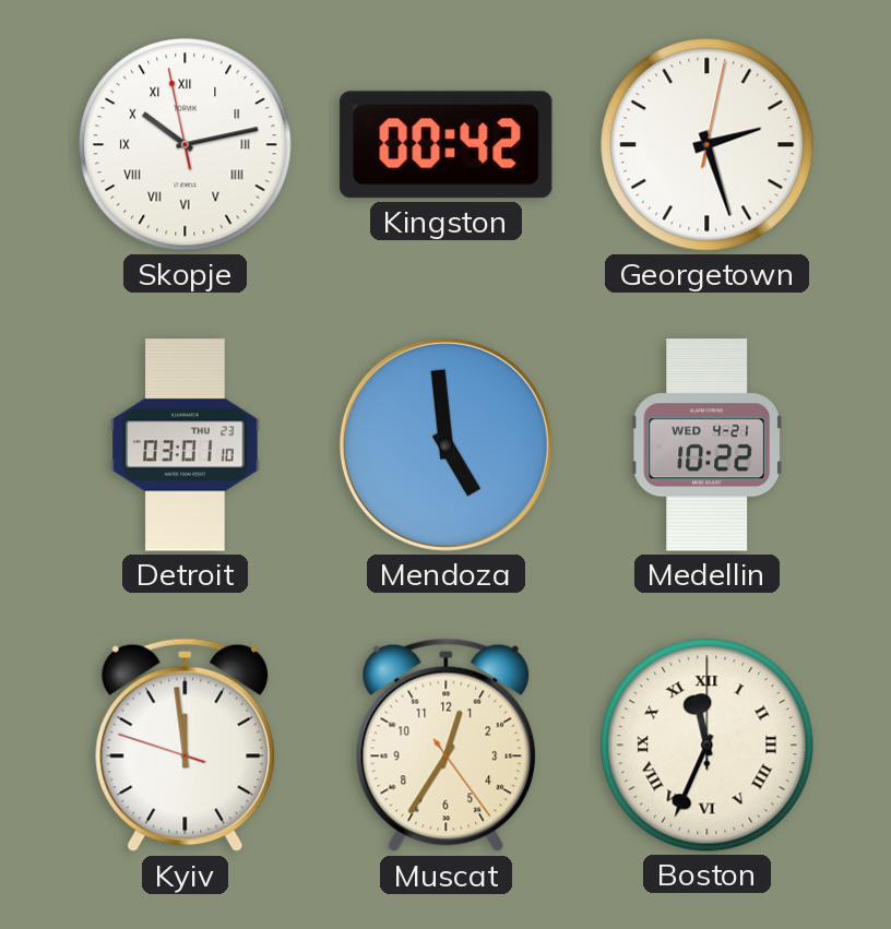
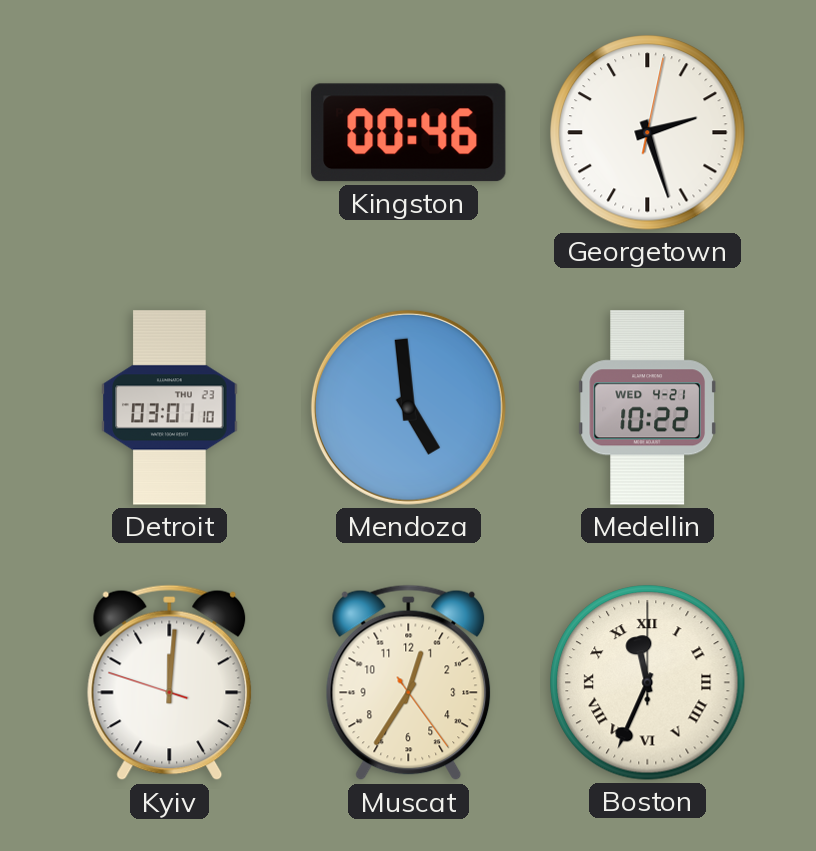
Skopje: 10:12 -> none (186, 145)
Kingston: 00:42 -> 00:46 (409, 133)
Kyiv: 11:58 -> 12:00 (170, 683)
